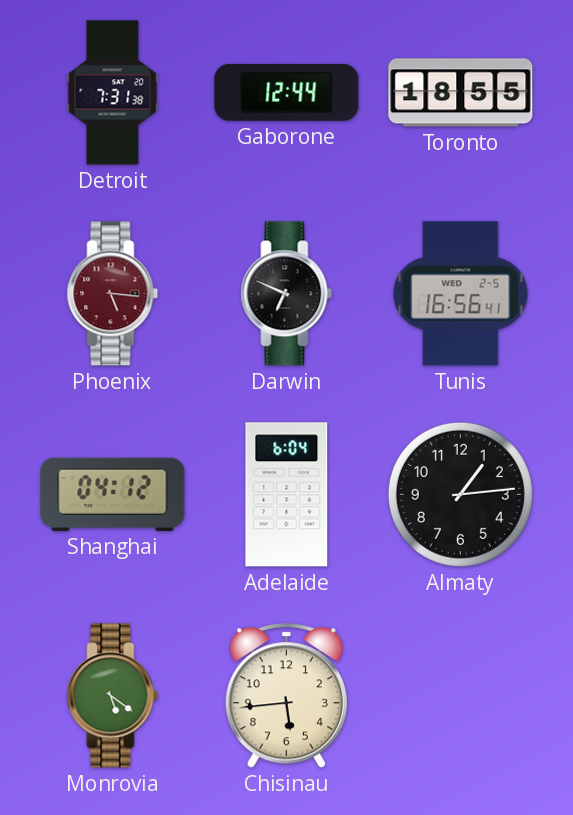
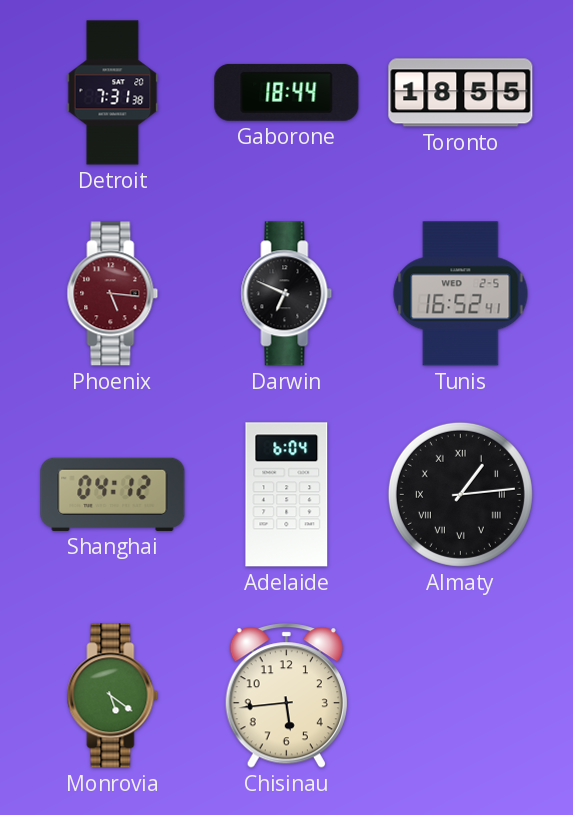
Gaborone: 12:44 -> 18:44 (287, 92)
Tunis: 16:56 -> 16:52 (461, 294)
Almaty numerals: Arabic -> Roman (460, 494)
